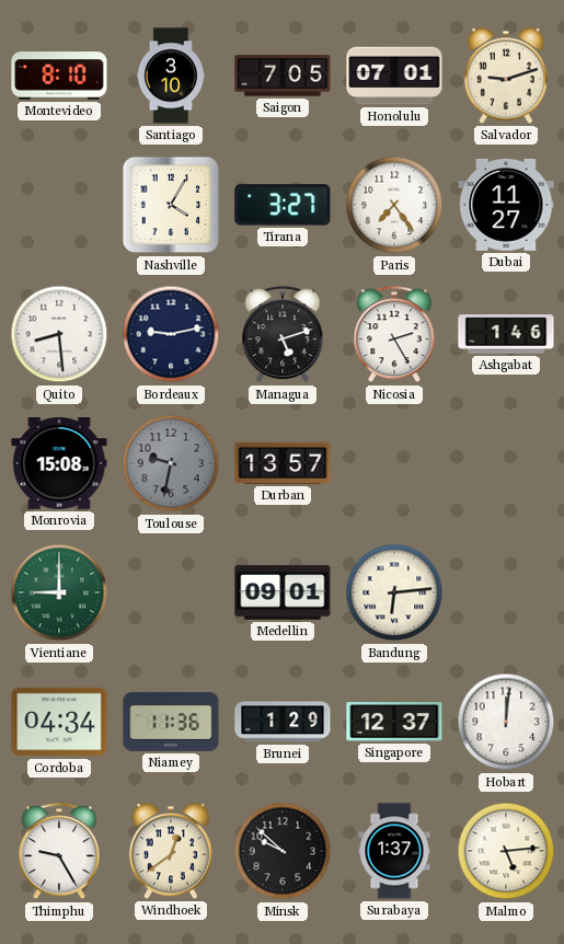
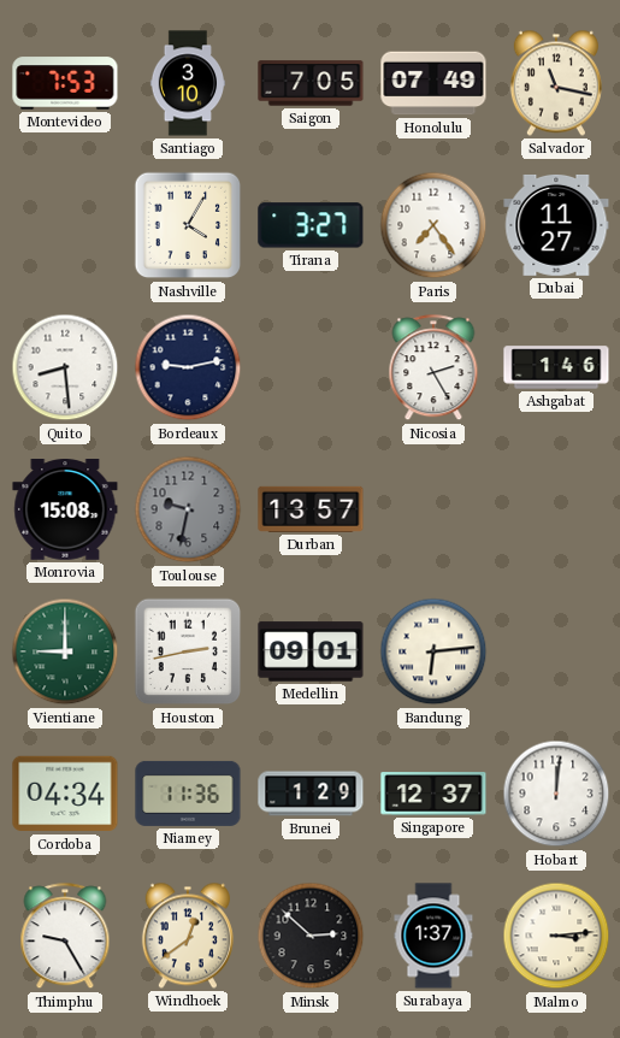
Montevideo: 8:10 -> 7:53 (65, 83)
Honolulu: 07:01 -> 07:49 (433, 83)
Salvador: 9:12 -> 11:17 (556, 83)
Managua: 5:12 -> none (283, 335)
Houston: none -> 2:43 (188, 651)
Minsk: 9:52 -> 2:52 (311, 936)
Malmo: 5:14 -> 3:14 (556, 936)
